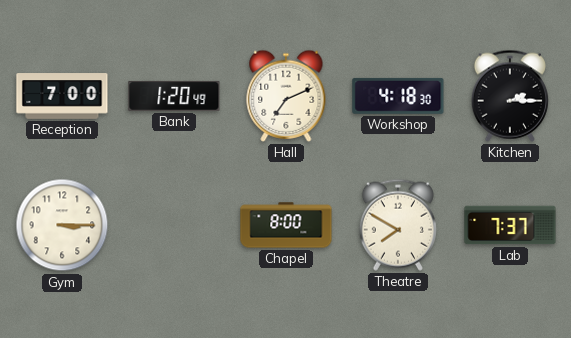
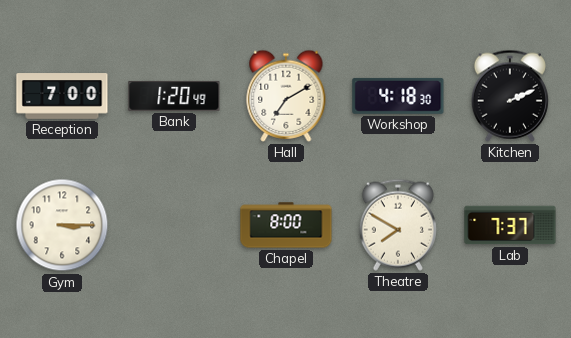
Hall: 7:11 -> 7:10 (286, 96)
Kitchen: 2:15 -> 2:11 (510, 96)
